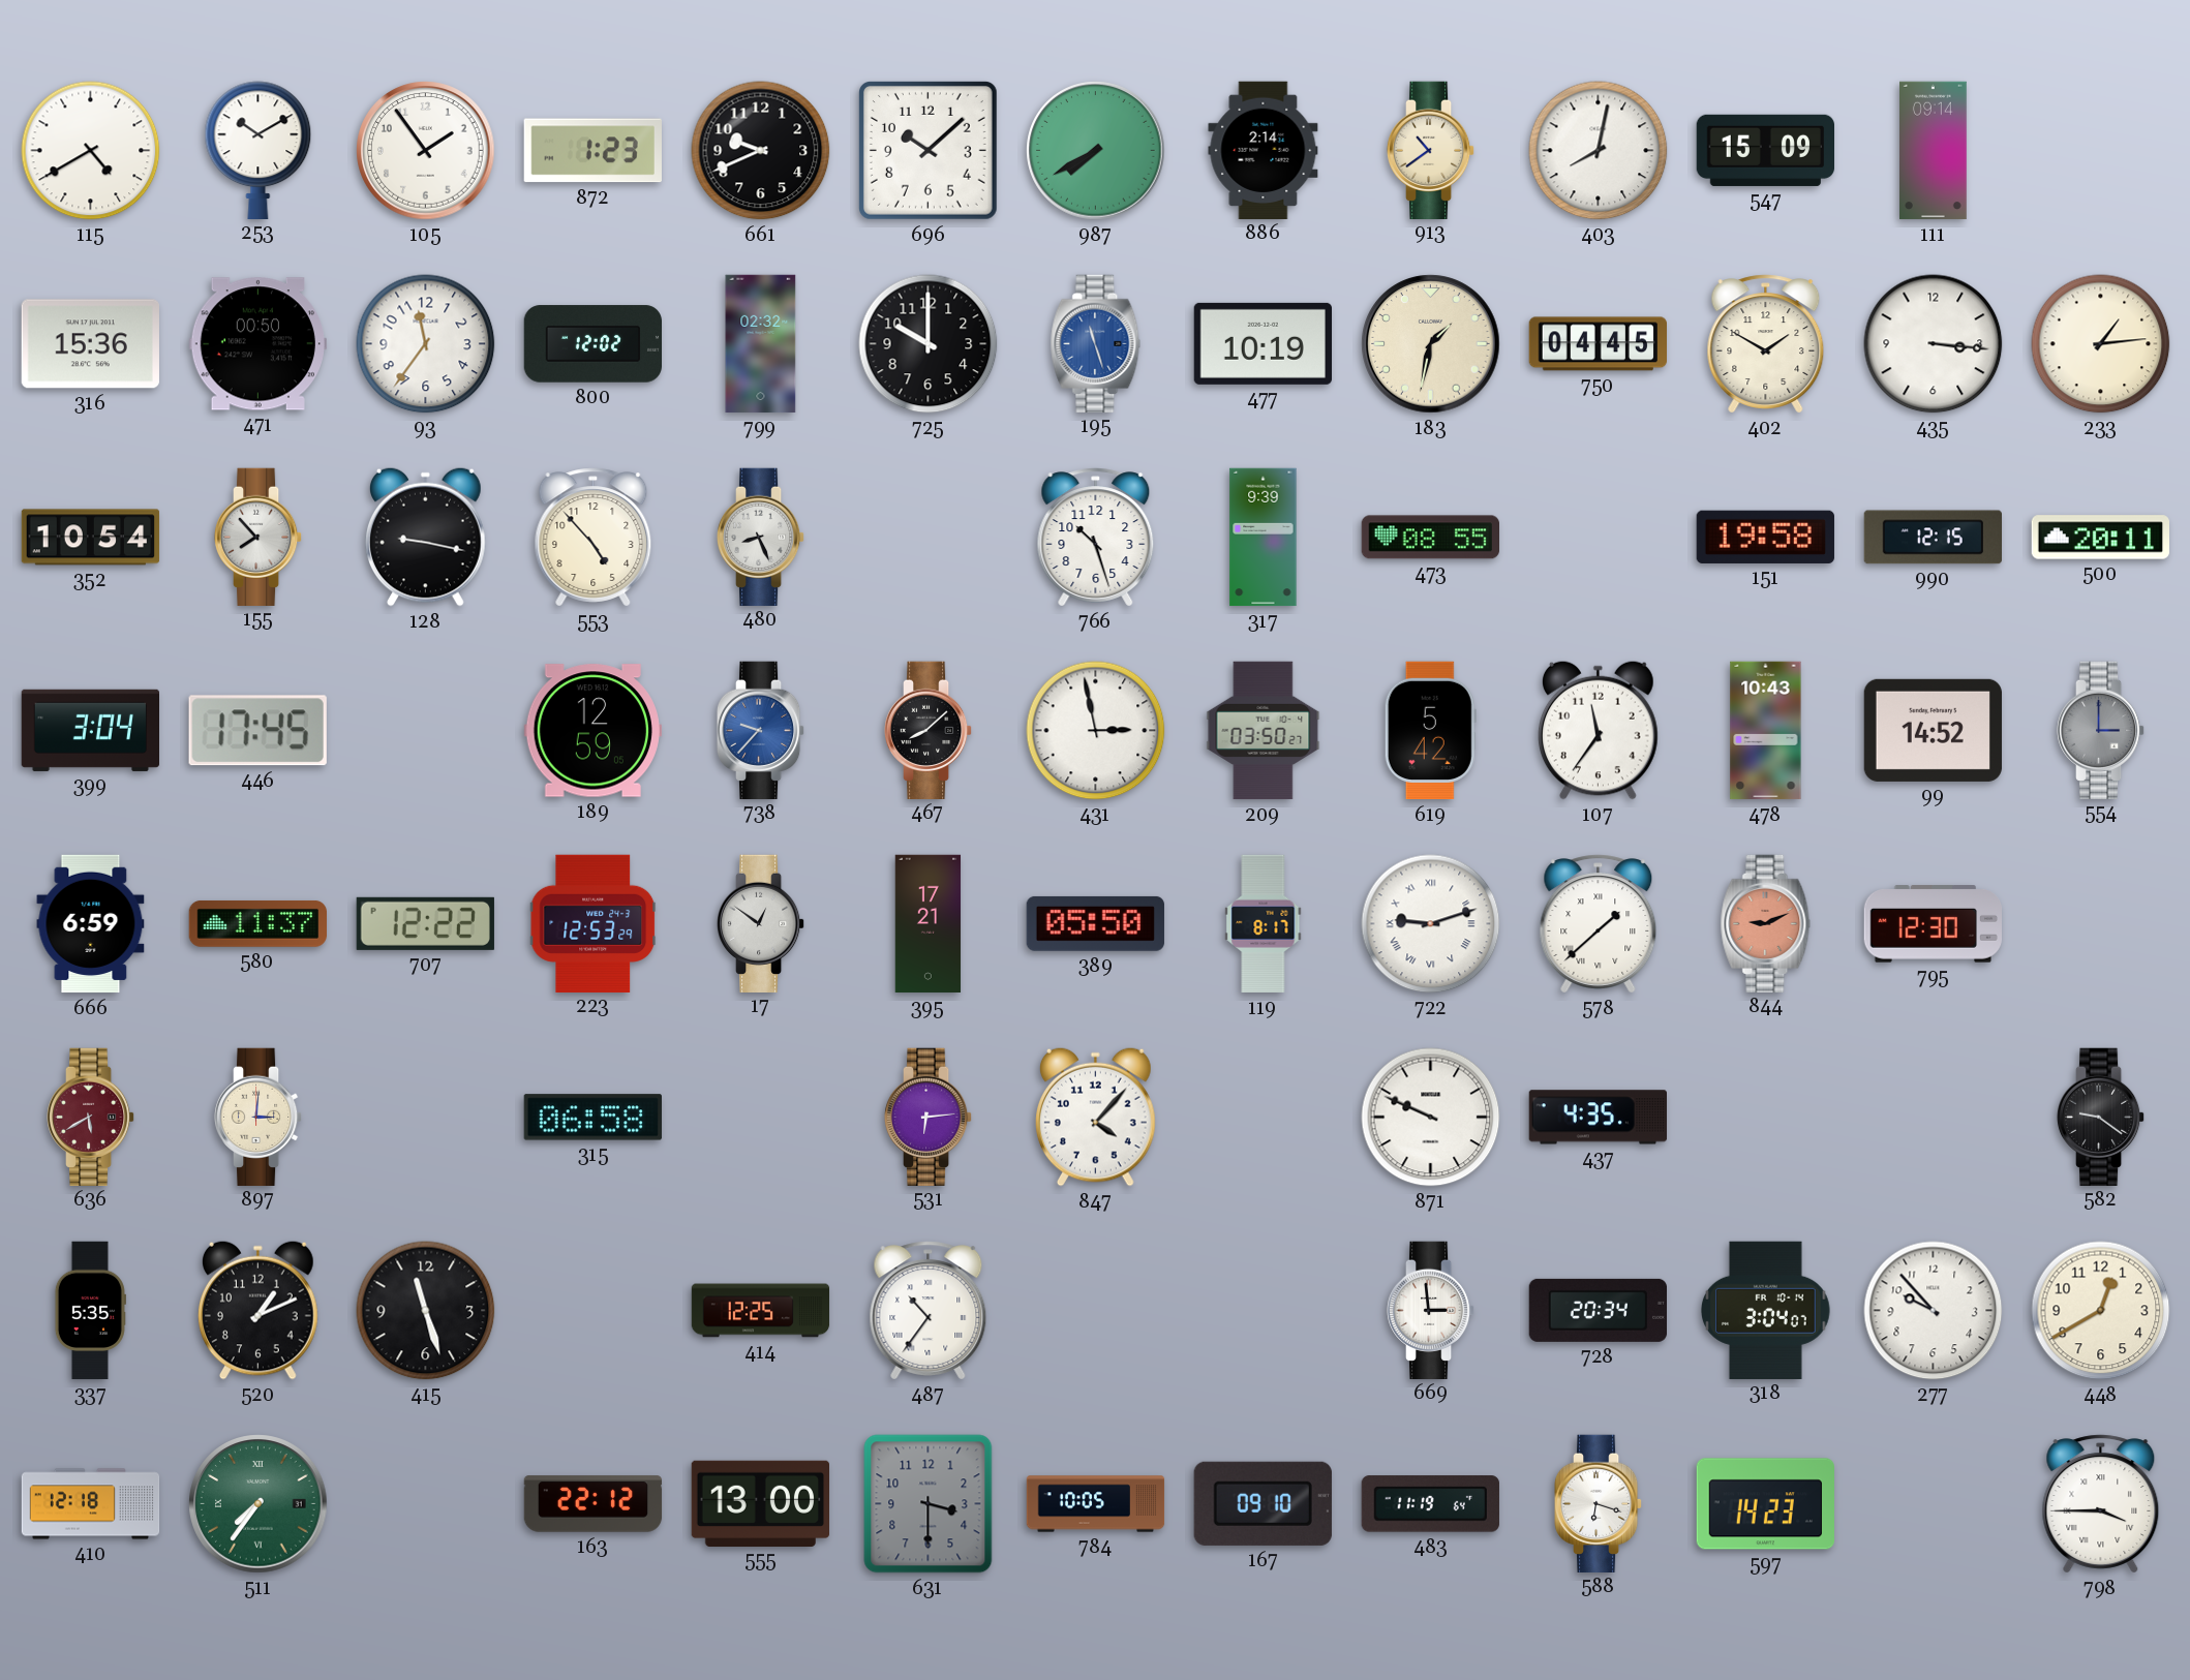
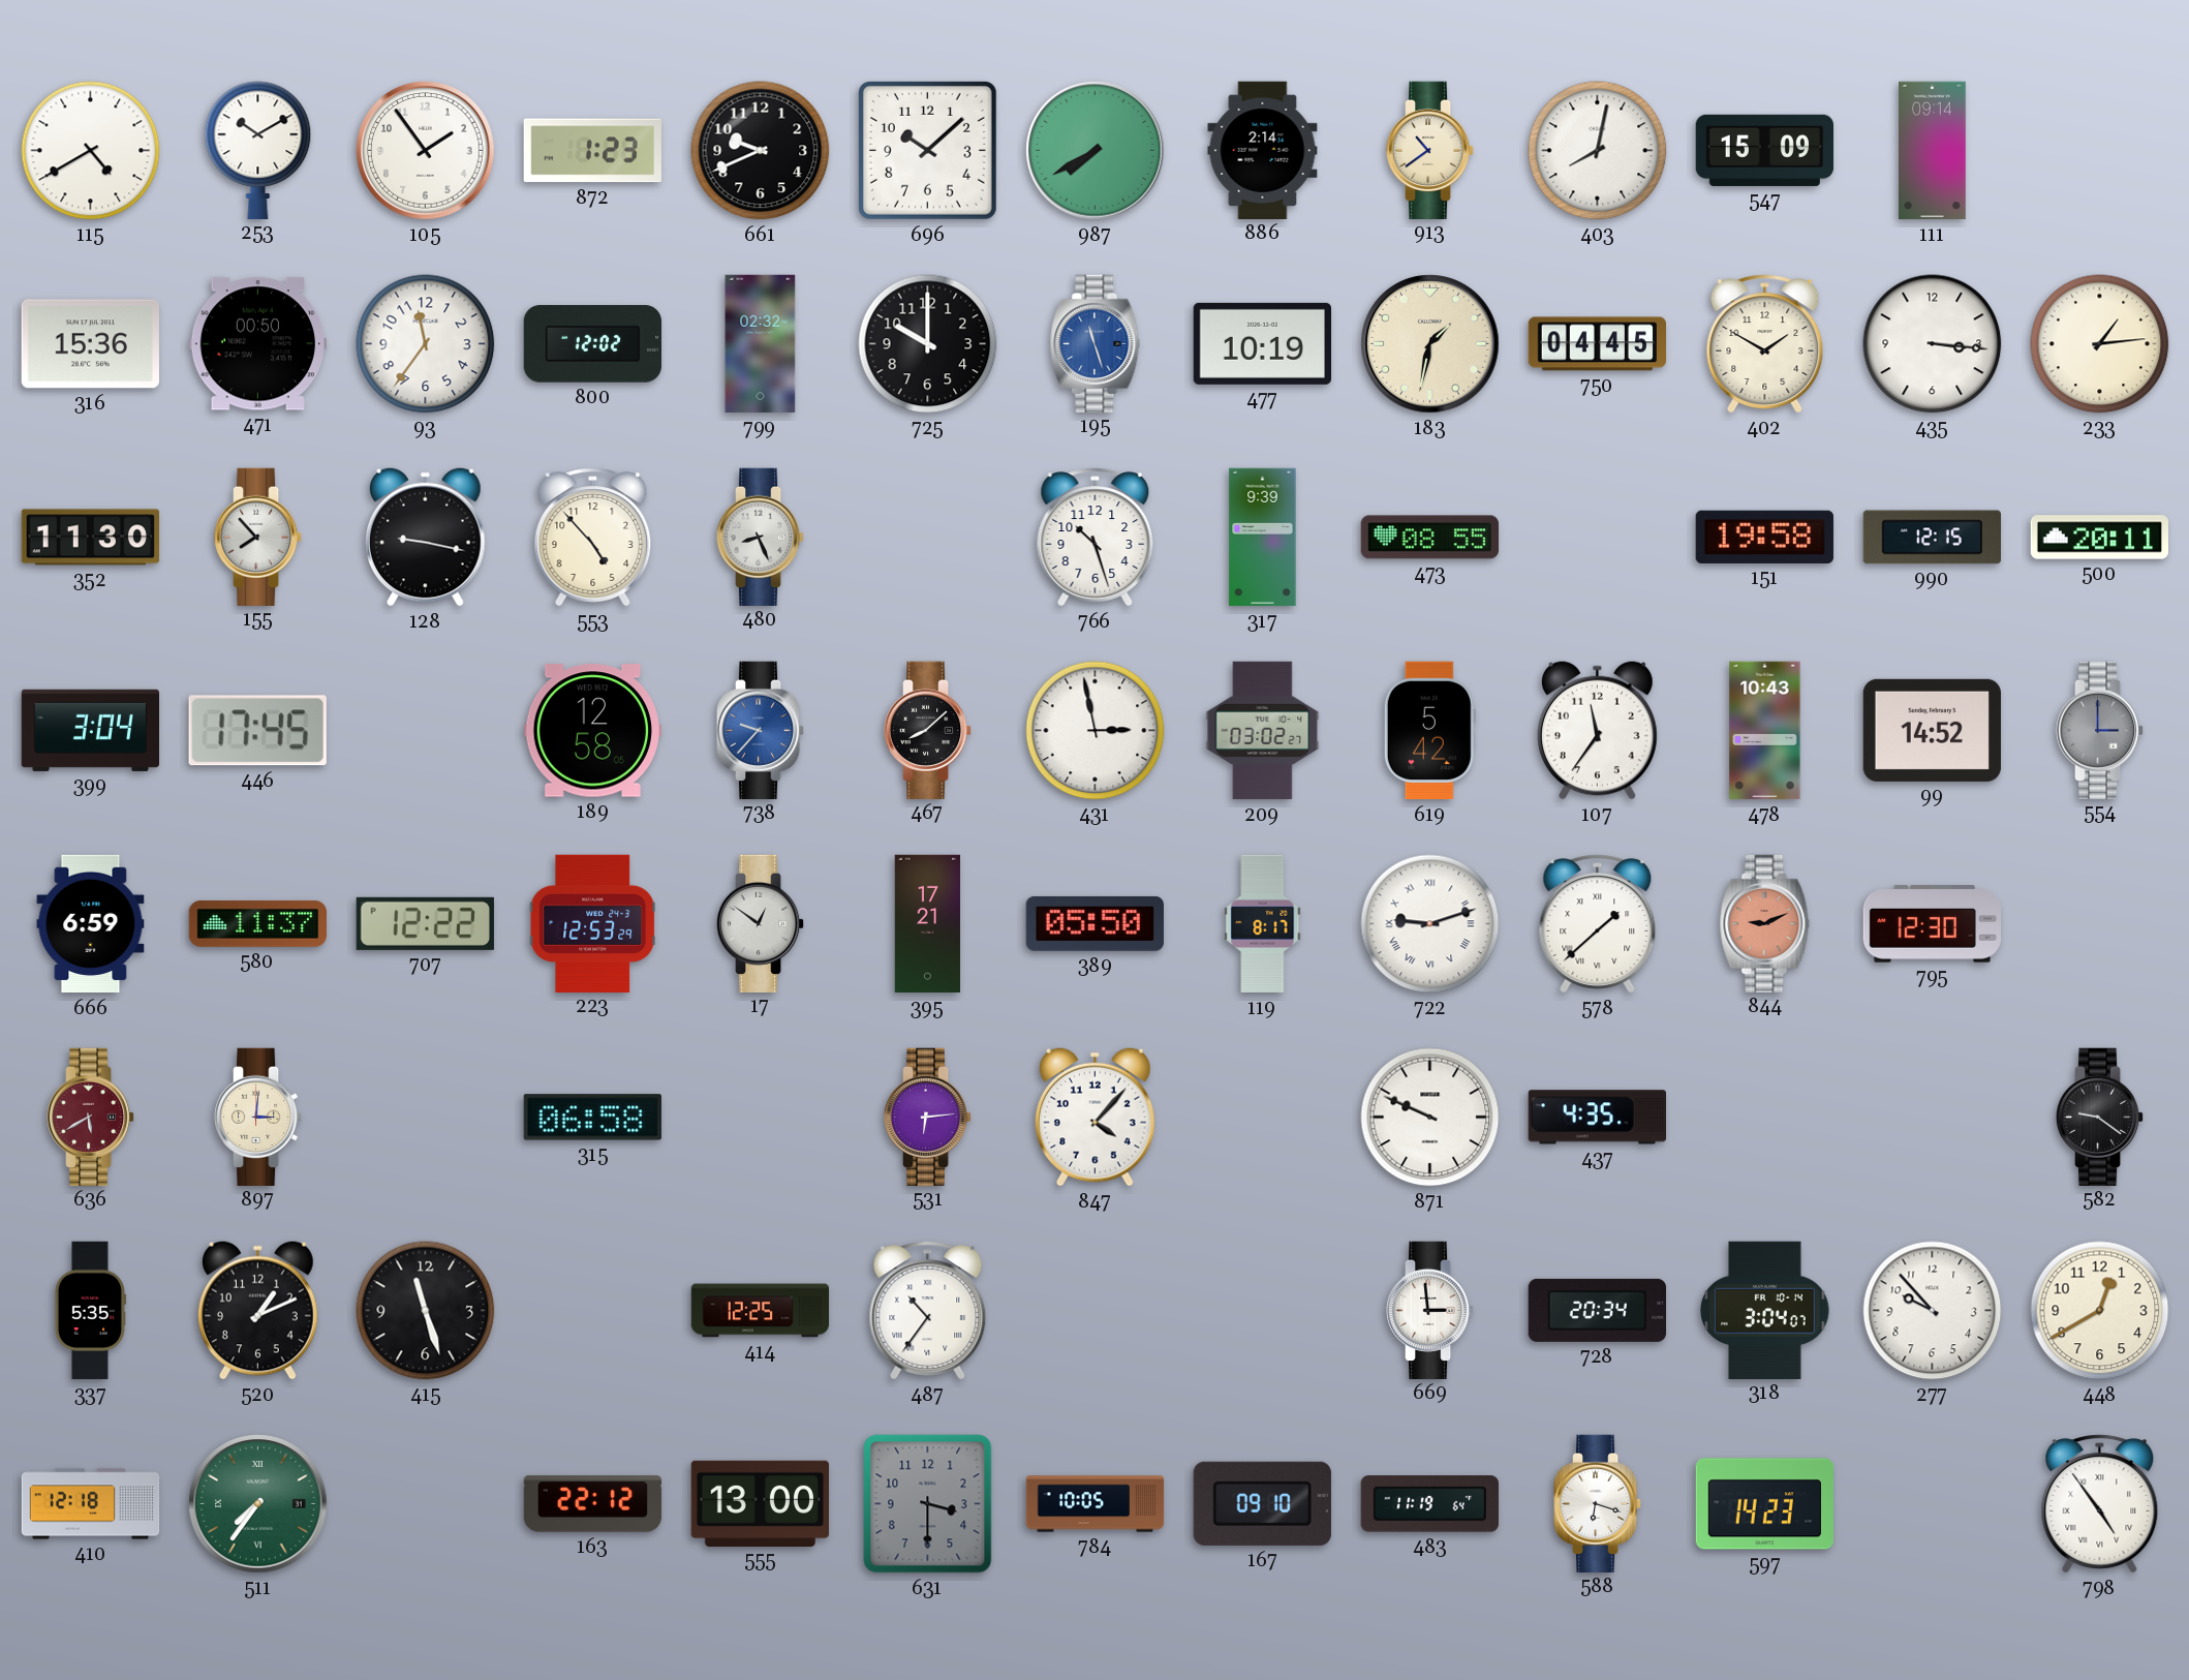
352: 10:54 -> 11:30 (91, 538)
189: 12:59 -> 12:58 (592, 731)
209: 03:50 -> 03:02 (1263, 731)
798: 3:45 -> 4:54 (2100, 1504)
